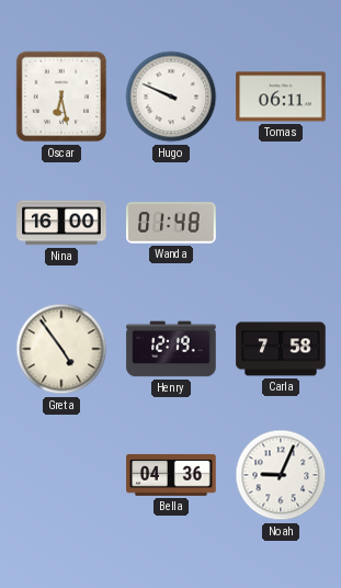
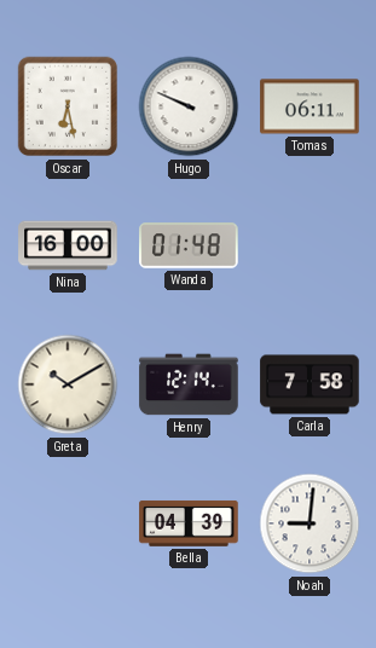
Greta: 4:54 -> 10:10 (68, 384)
Henry: 12:19 -> 12:14 (189, 384)
Bella: 04:36 -> 04:39 (189, 523)
Noah: 9:04 -> 9:01 (310, 523)
